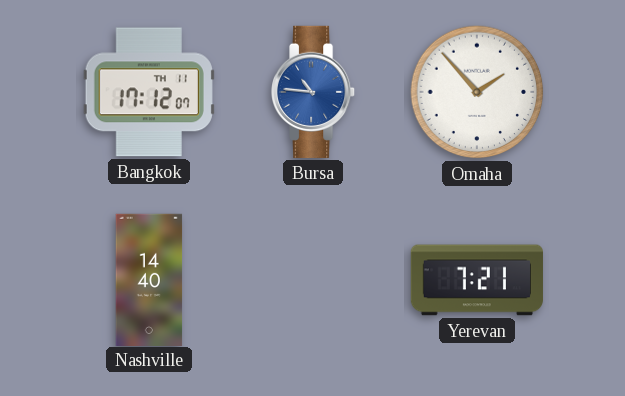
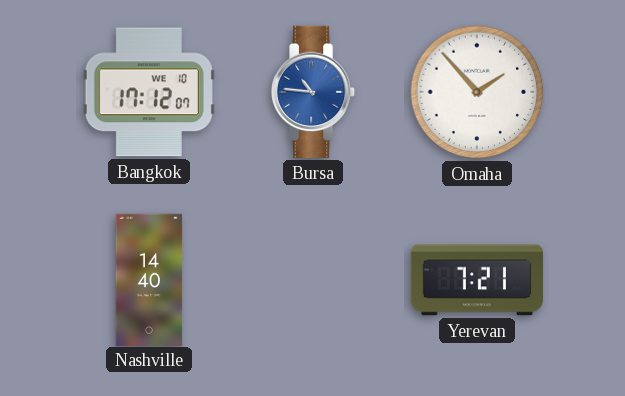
Bangkok date: TH 11 -> WE 10 (149, 92)
